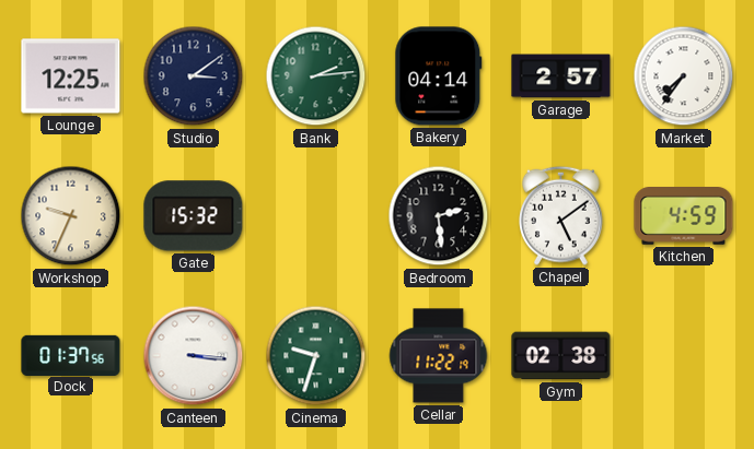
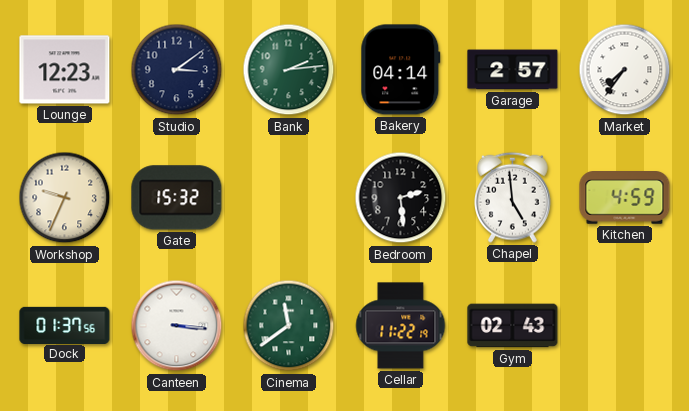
Lounge: 12:25 -> 12:23 (65, 70)
Chapel: 5:09 -> 4:59 (513, 197)
Cinema: 9:33 -> 11:39 (289, 326)
Gym: 02:38 -> 02:43 (513, 326)
